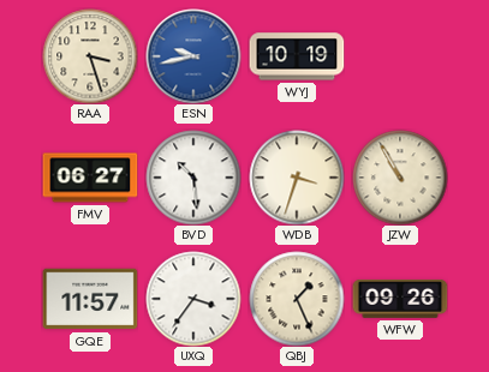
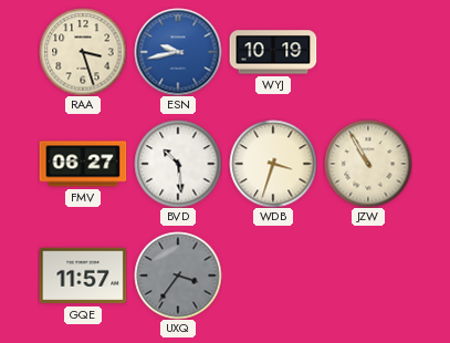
UXQ dial: white -> grey (178, 276)
QBJ: 1:26 -> none (297, 299)
WFW: 09:26 -> none (400, 299)
